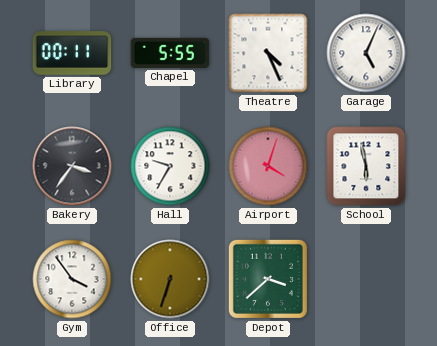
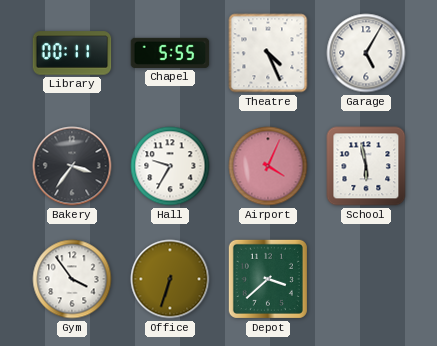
Garage: 5:04 -> 5:05 (366, 53)
Airport: 4:03 -> 4:04 (268, 166)
